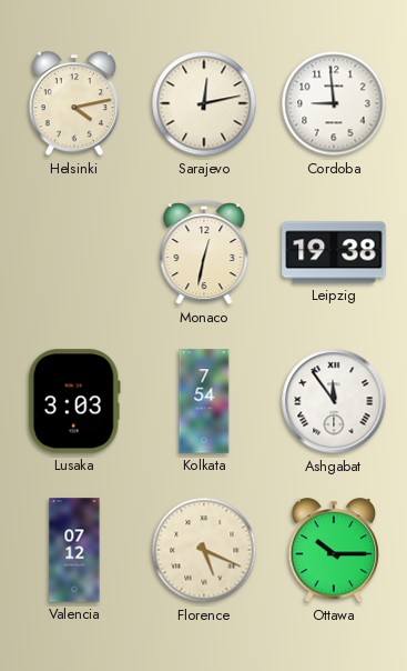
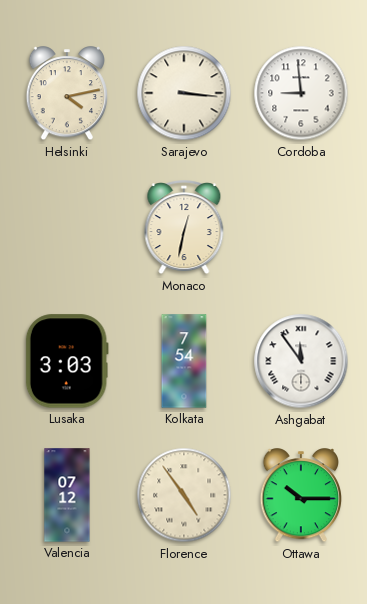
Sarajevo: 12:13 -> 3:16 (184, 93)
Leipzig: 19:38 -> none (334, 252)
Florence: 5:19 -> 4:54 (184, 495)
